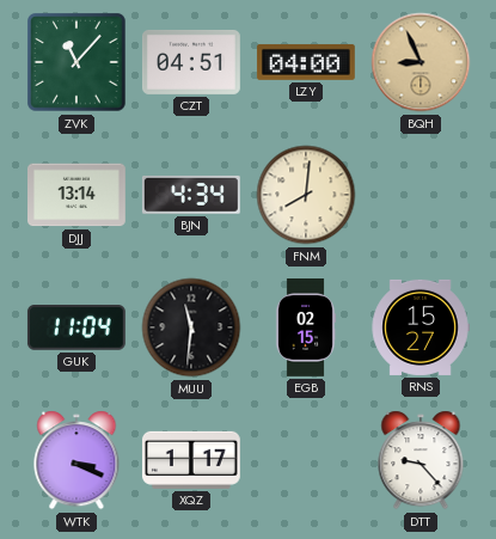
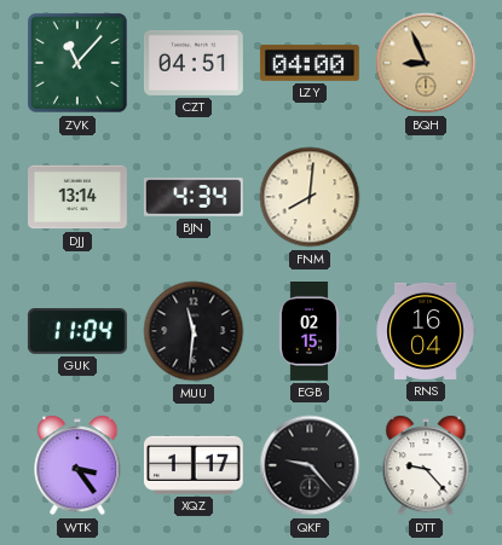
RNS: 15:27 -> 16:04 (426, 331)
WTK: 3:19 -> 3:24 (77, 465)
QKF: none -> 9:23 (310, 465)
